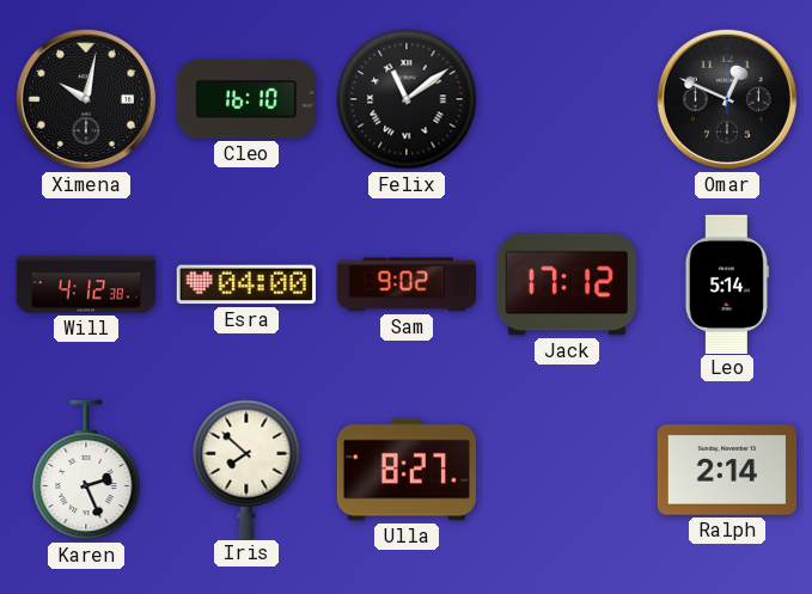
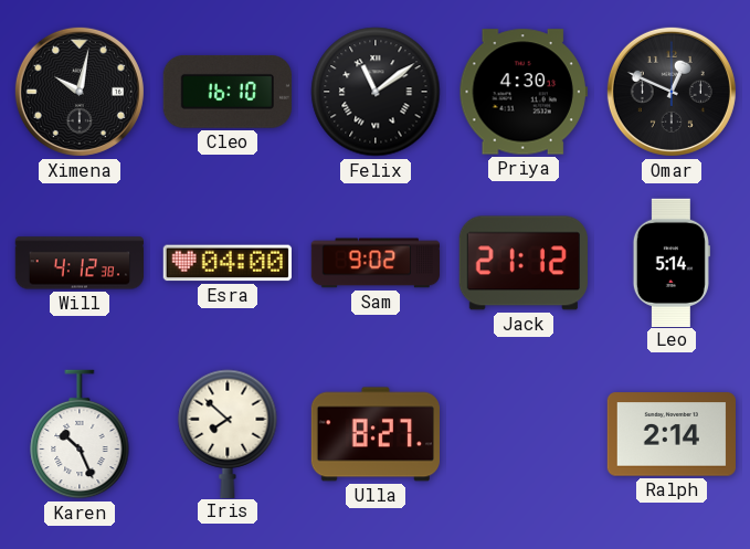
Priya: none -> 4:30 (524, 92)
Jack: 17:12 -> 21:12 (524, 263)
Karen: 2:26 -> 10:26 (80, 434)
